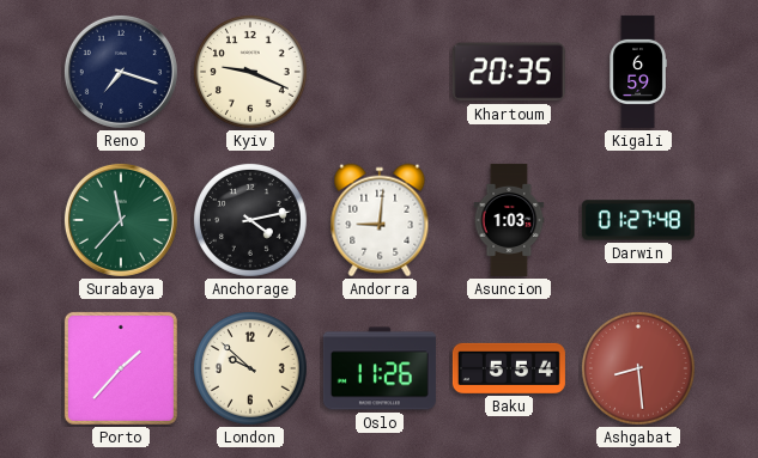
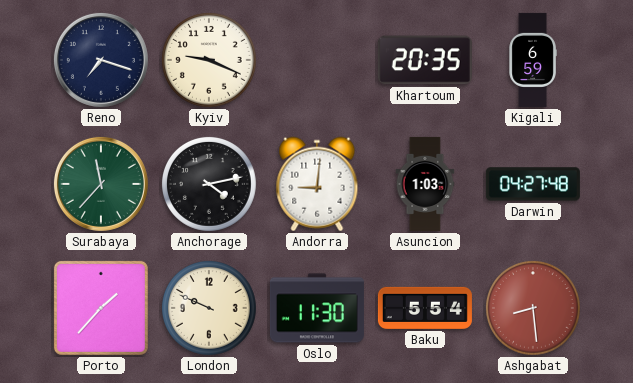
Darwin: 01:27 -> 04:27 (533, 184)
London: 9:52 -> 9:49 (209, 308)
Oslo: 11:26 -> 11:30 (317, 308)
